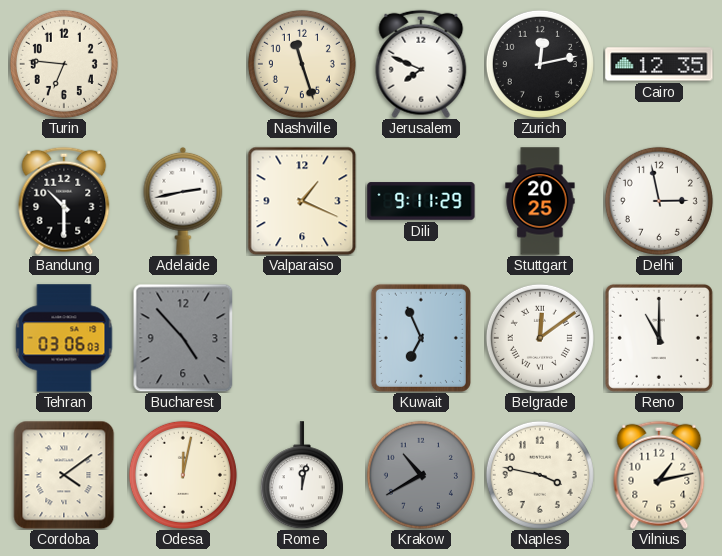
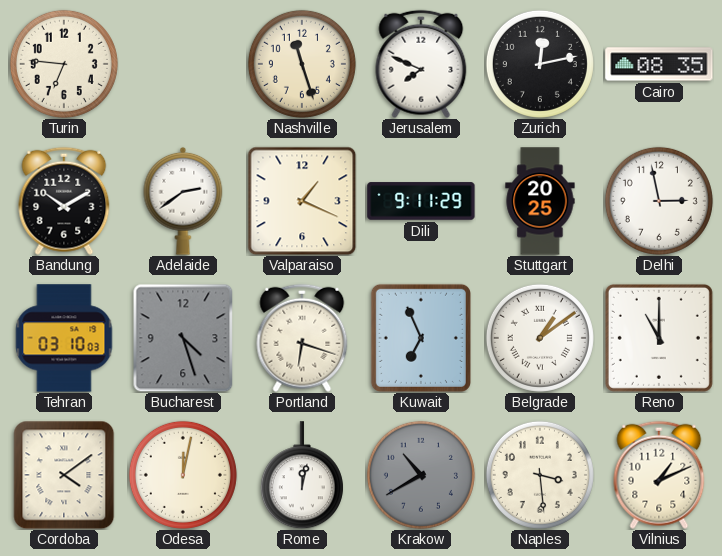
Cairo: 12:35 -> 08:35 (659, 64)
Bandung: 10:30 -> 10:10 (64, 201)
Adelaide: 2:43 -> 2:39 (183, 201)
Tehran: 03:06 -> 03:10 (64, 338)
Bucharest: 4:53 -> 4:27 (183, 338)
Portland: none -> 6:18 (302, 338)
Belgrade: 12:09 -> 1:09 (540, 338)
Naples: 3:47 -> 3:29 (540, 475)
Vilnius: 1:13 -> 1:11 (659, 475)
